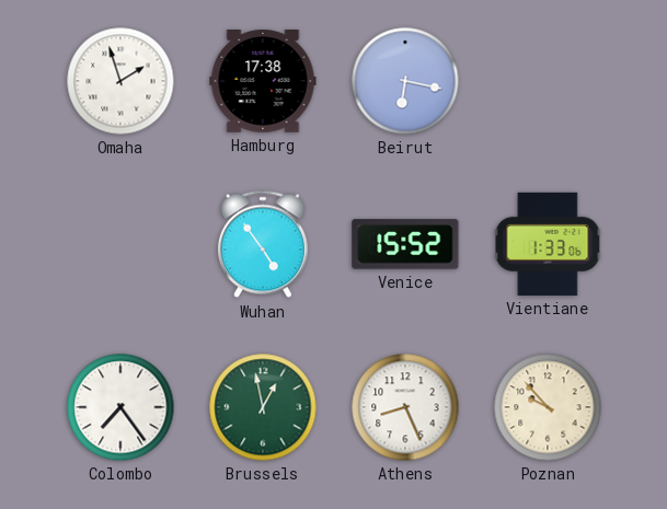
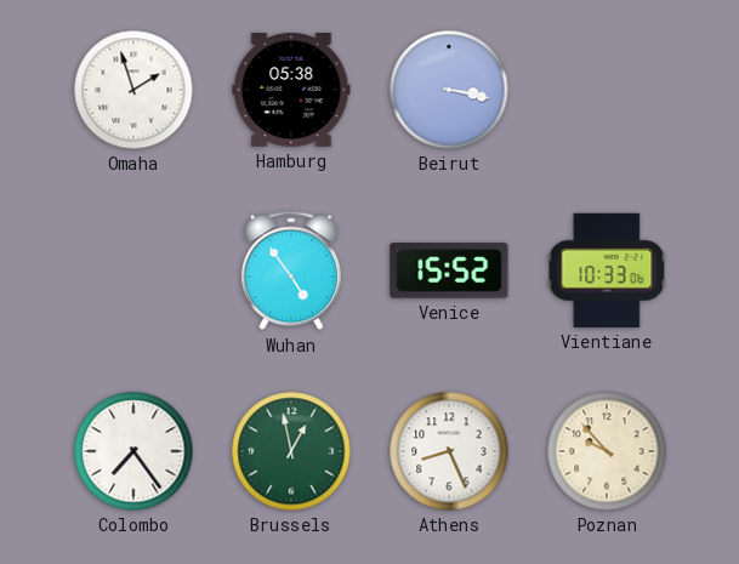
Hamburg: 17:38 -> 05:38 (291, 91)
Beirut: 6:17 -> 3:17 (449, 90)
Vientiane: 1:33 -> 10:33 (607, 270)
